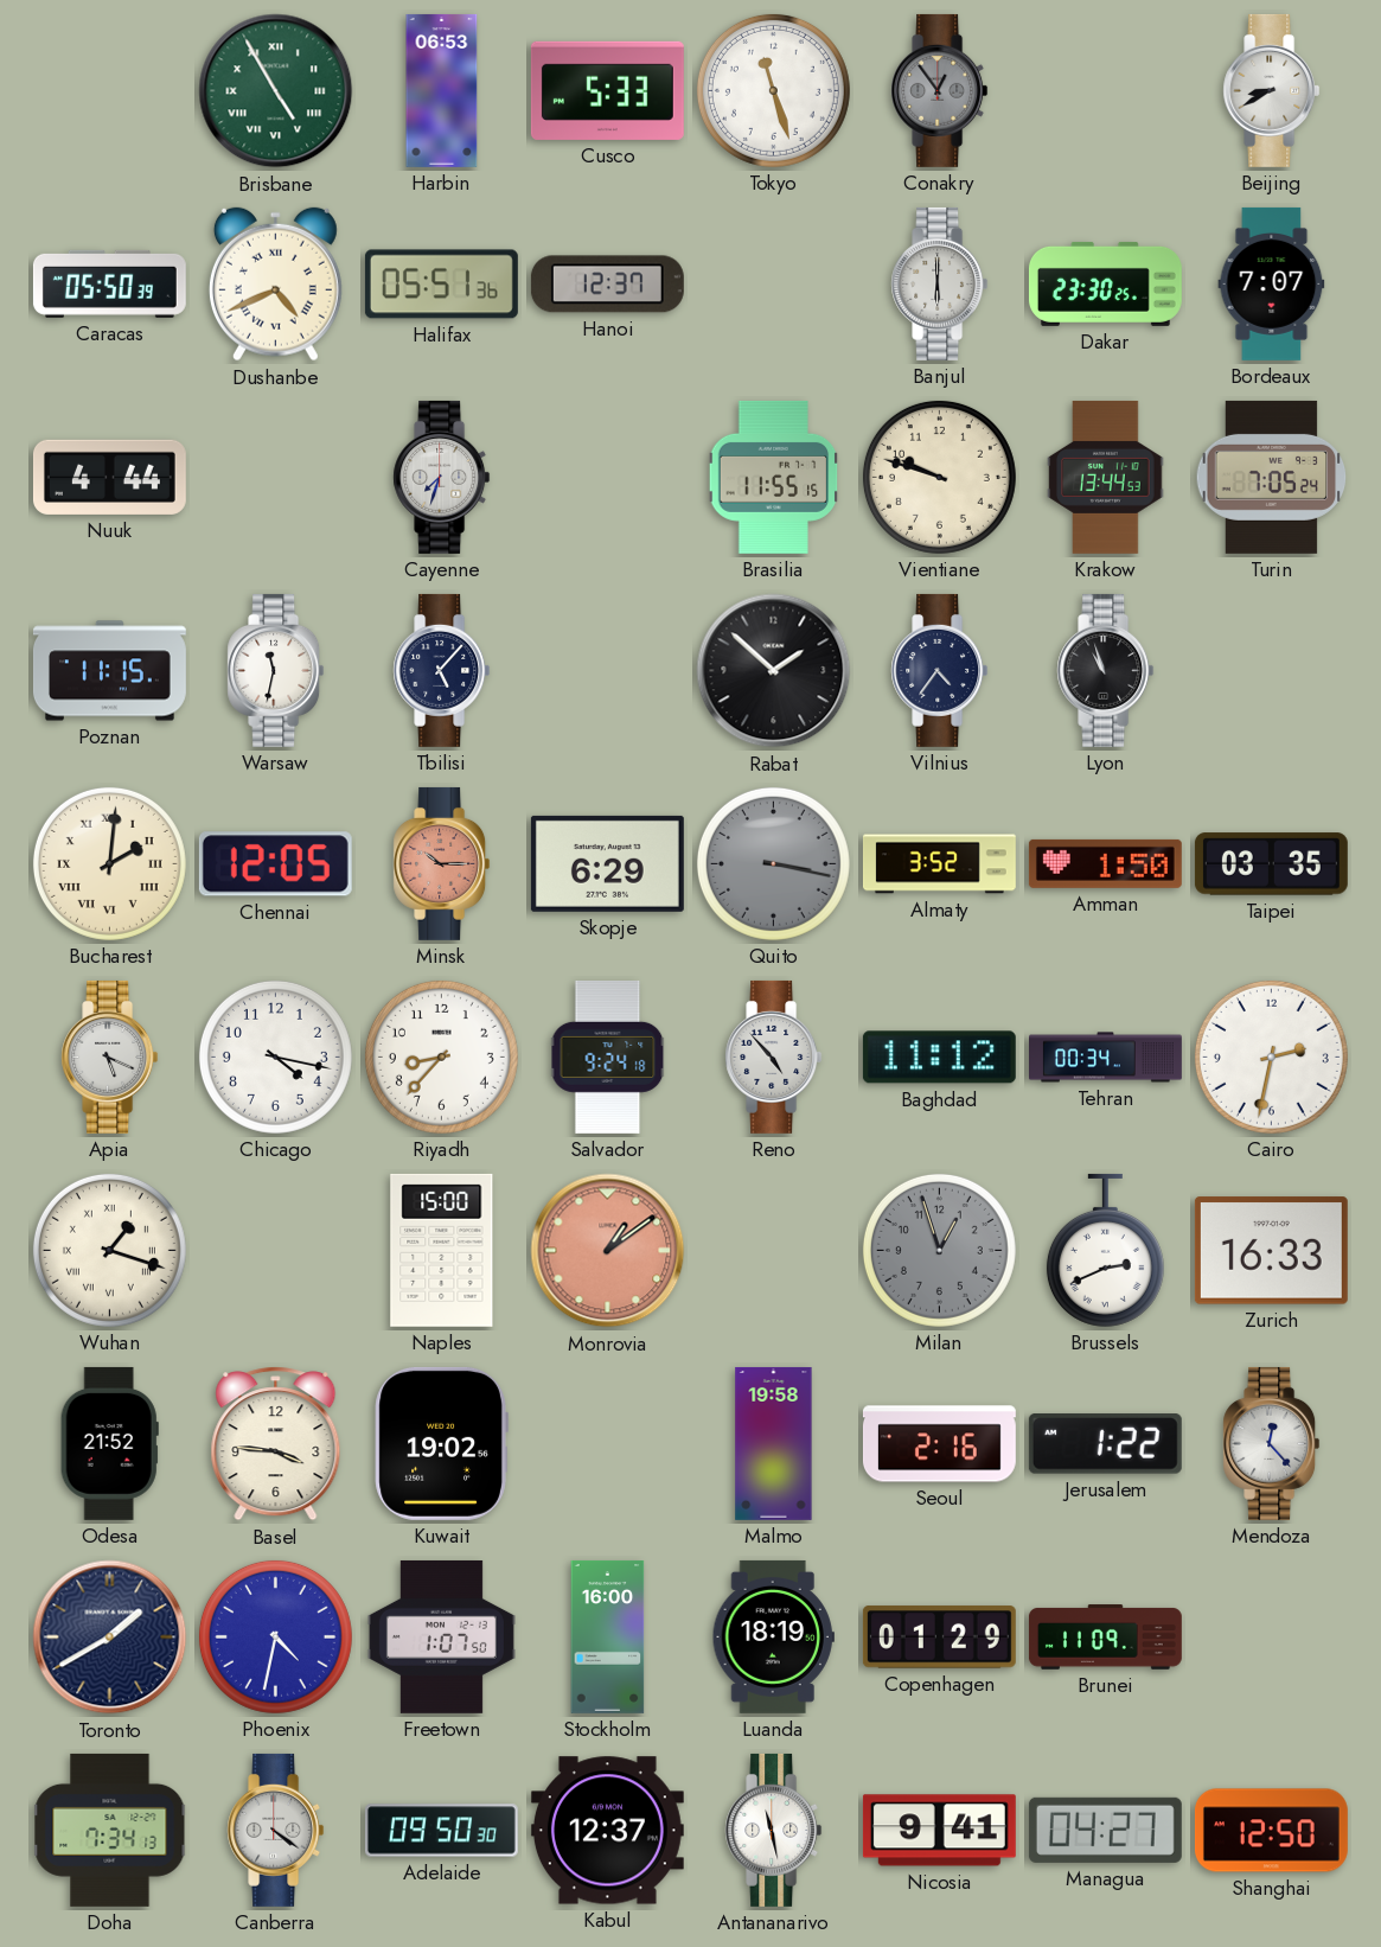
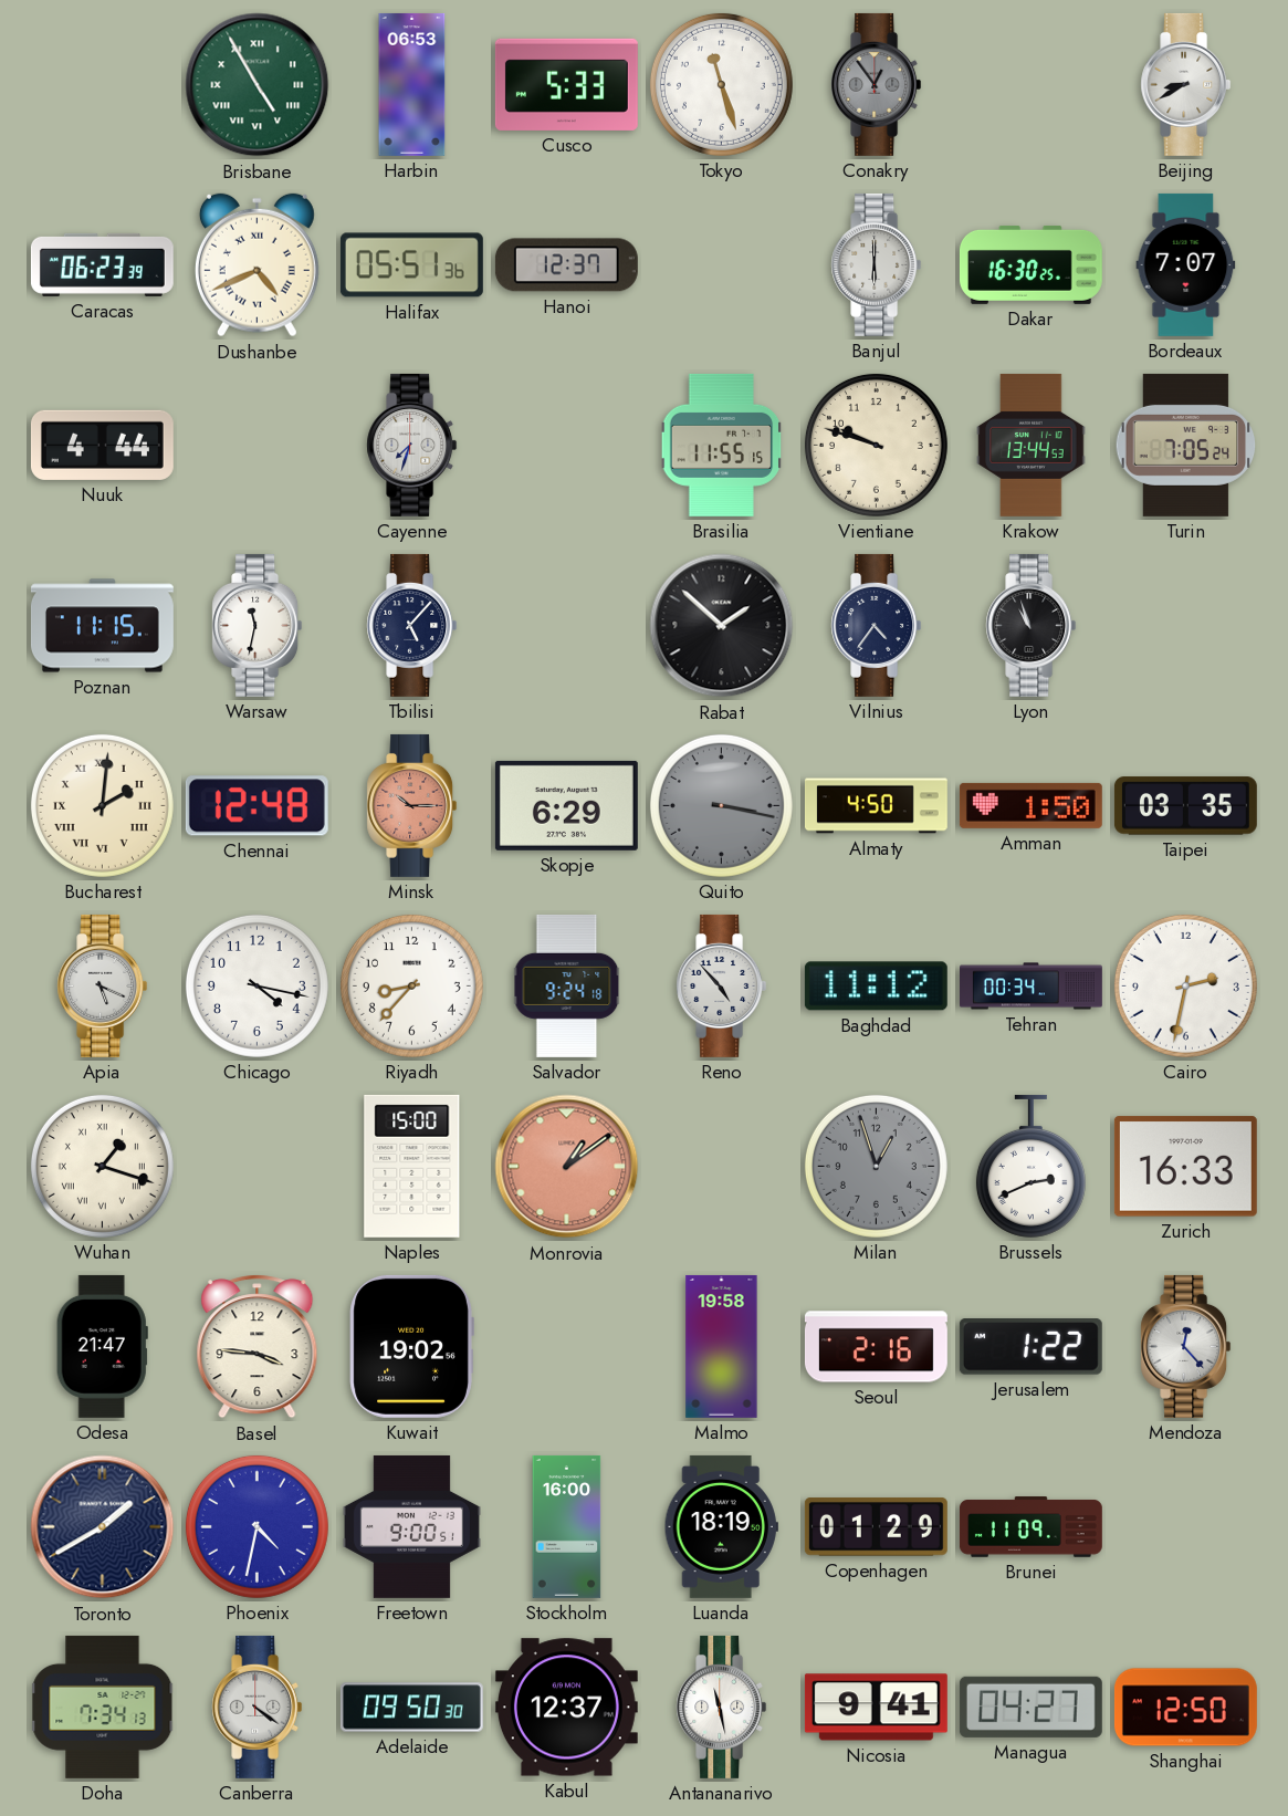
Caracas: 05:50 -> 06:23 (102, 264)
Dakar: 23:30 -> 16:30 (1030, 264)
Chennai: 12:05 -> 12:48 (256, 806)
Almaty: 3:52 -> 4:50 (876, 806)
Odesa: 21:52 -> 21:47 (102, 1346)
Freetown: 1:07 -> 9:00 (411, 1526)
